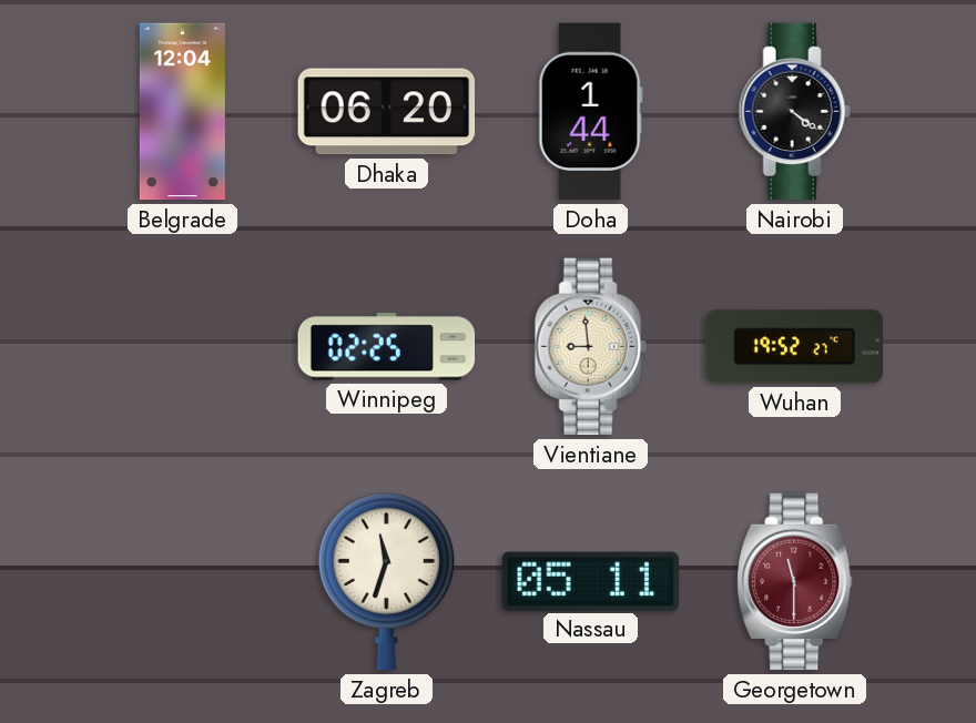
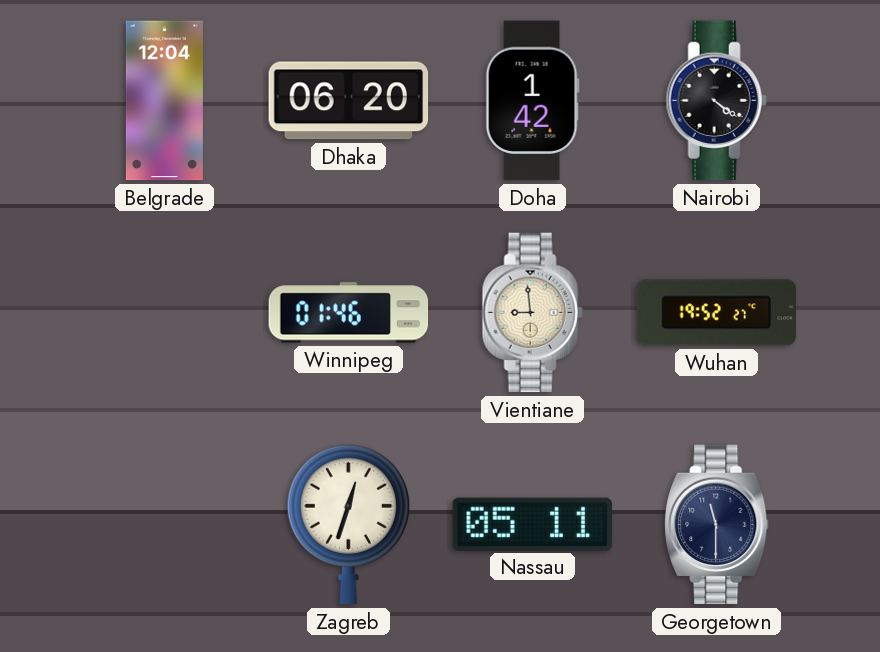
Doha: 1:44 -> 1:42 (532, 101)
Winnipeg: 02:25 -> 01:46 (349, 313)
Zagreb: 11:33 -> 12:33 (348, 524)
Georgetown dial: burgundy -> navy (717, 525)
